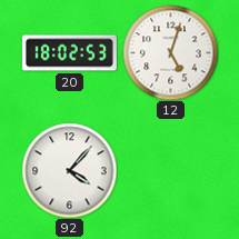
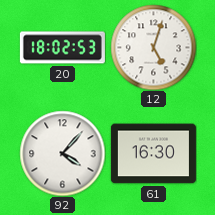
61: none -> 16:30 (153, 154)
